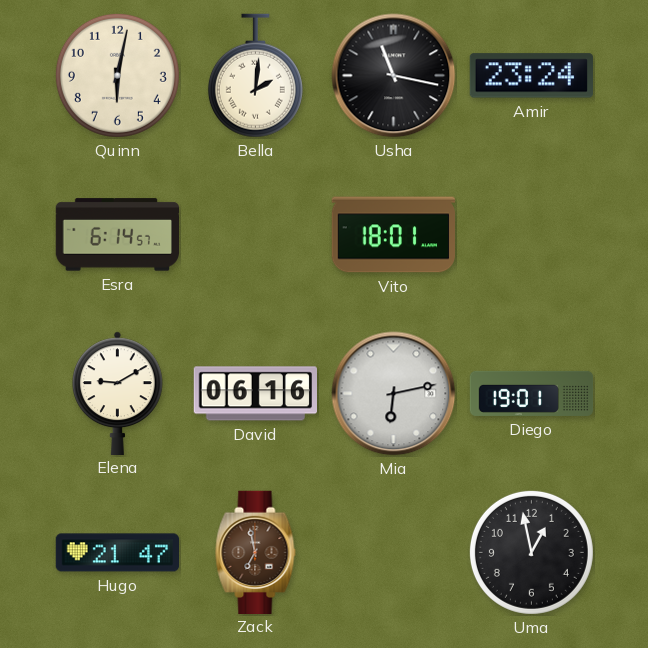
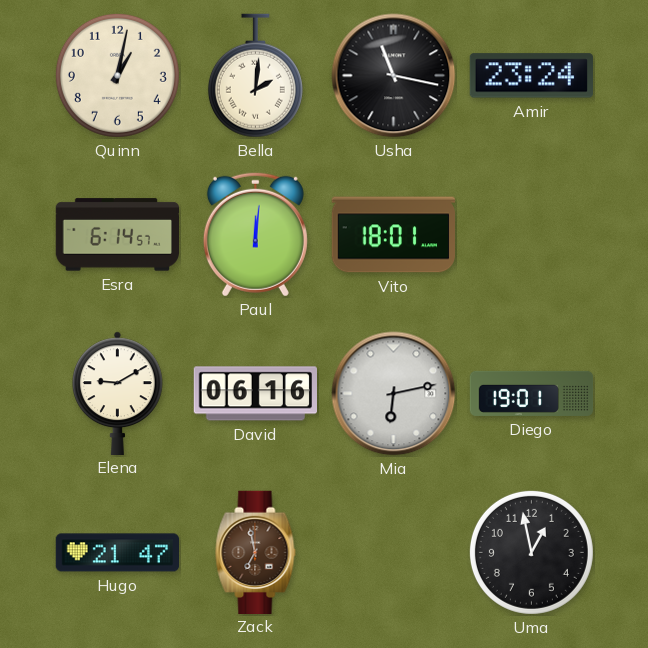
Quinn: 6:02 -> 1:02 (117, 75)
Paul: none -> 12:01 (255, 234)
